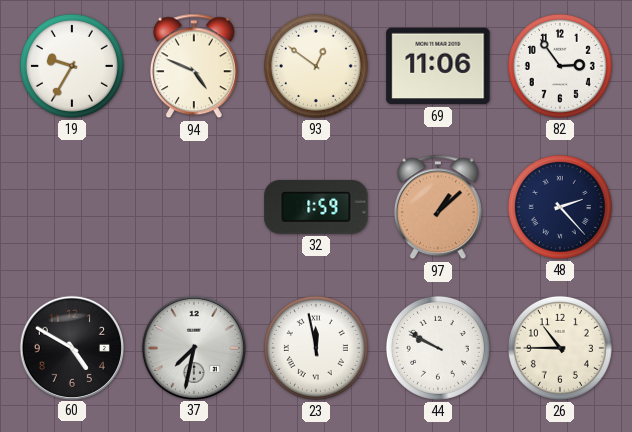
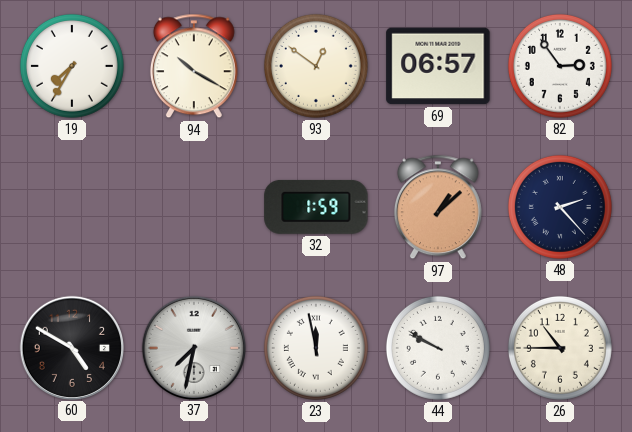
19: 9:35 -> 7:35 (72, 66)
94: 4:49 -> 10:20 (194, 66)
69: 11:06 -> 06:57 (438, 66)
